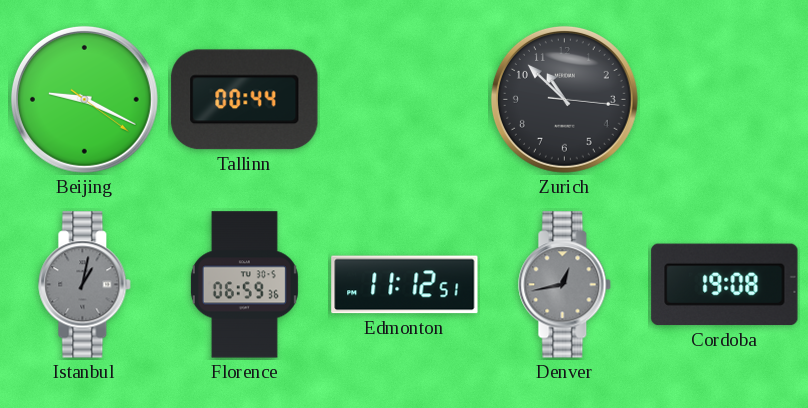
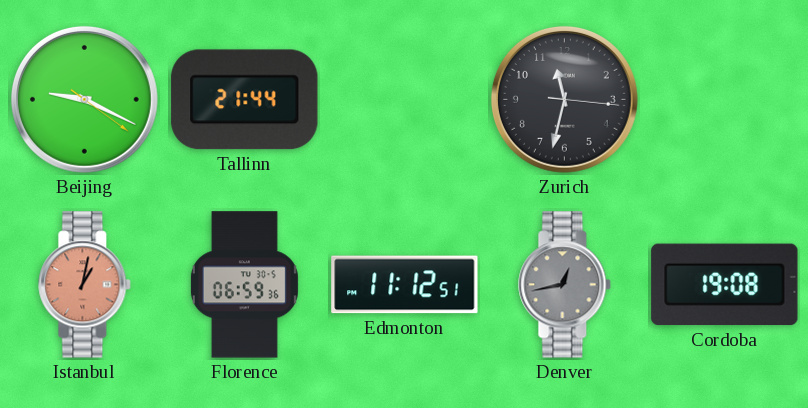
Tallinn: 00:44 -> 21:44 (245, 100)
Zurich: 10:52 -> 11:32 (564, 99)
Istanbul dial: grey -> salmon (85, 285)
